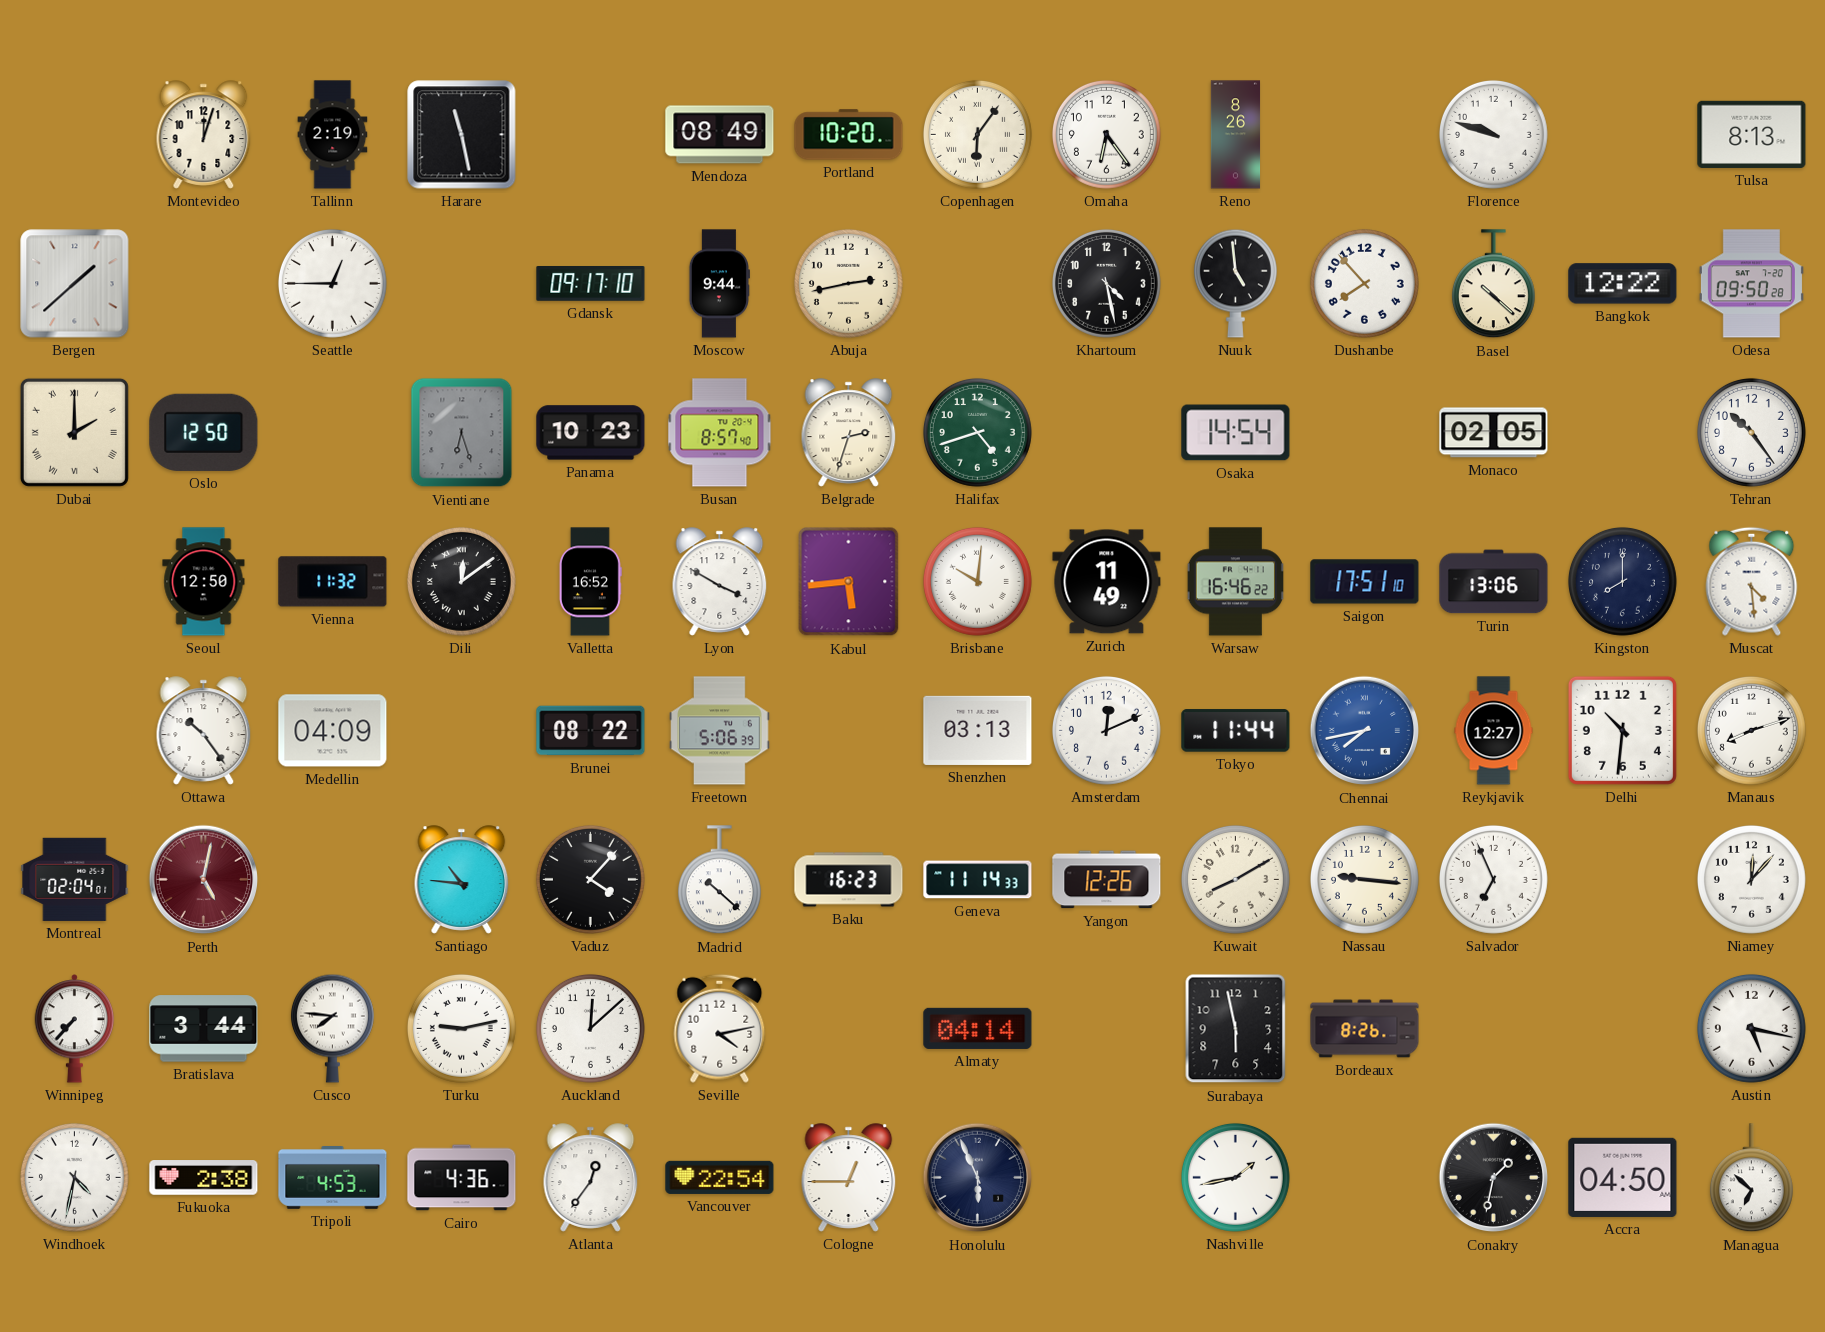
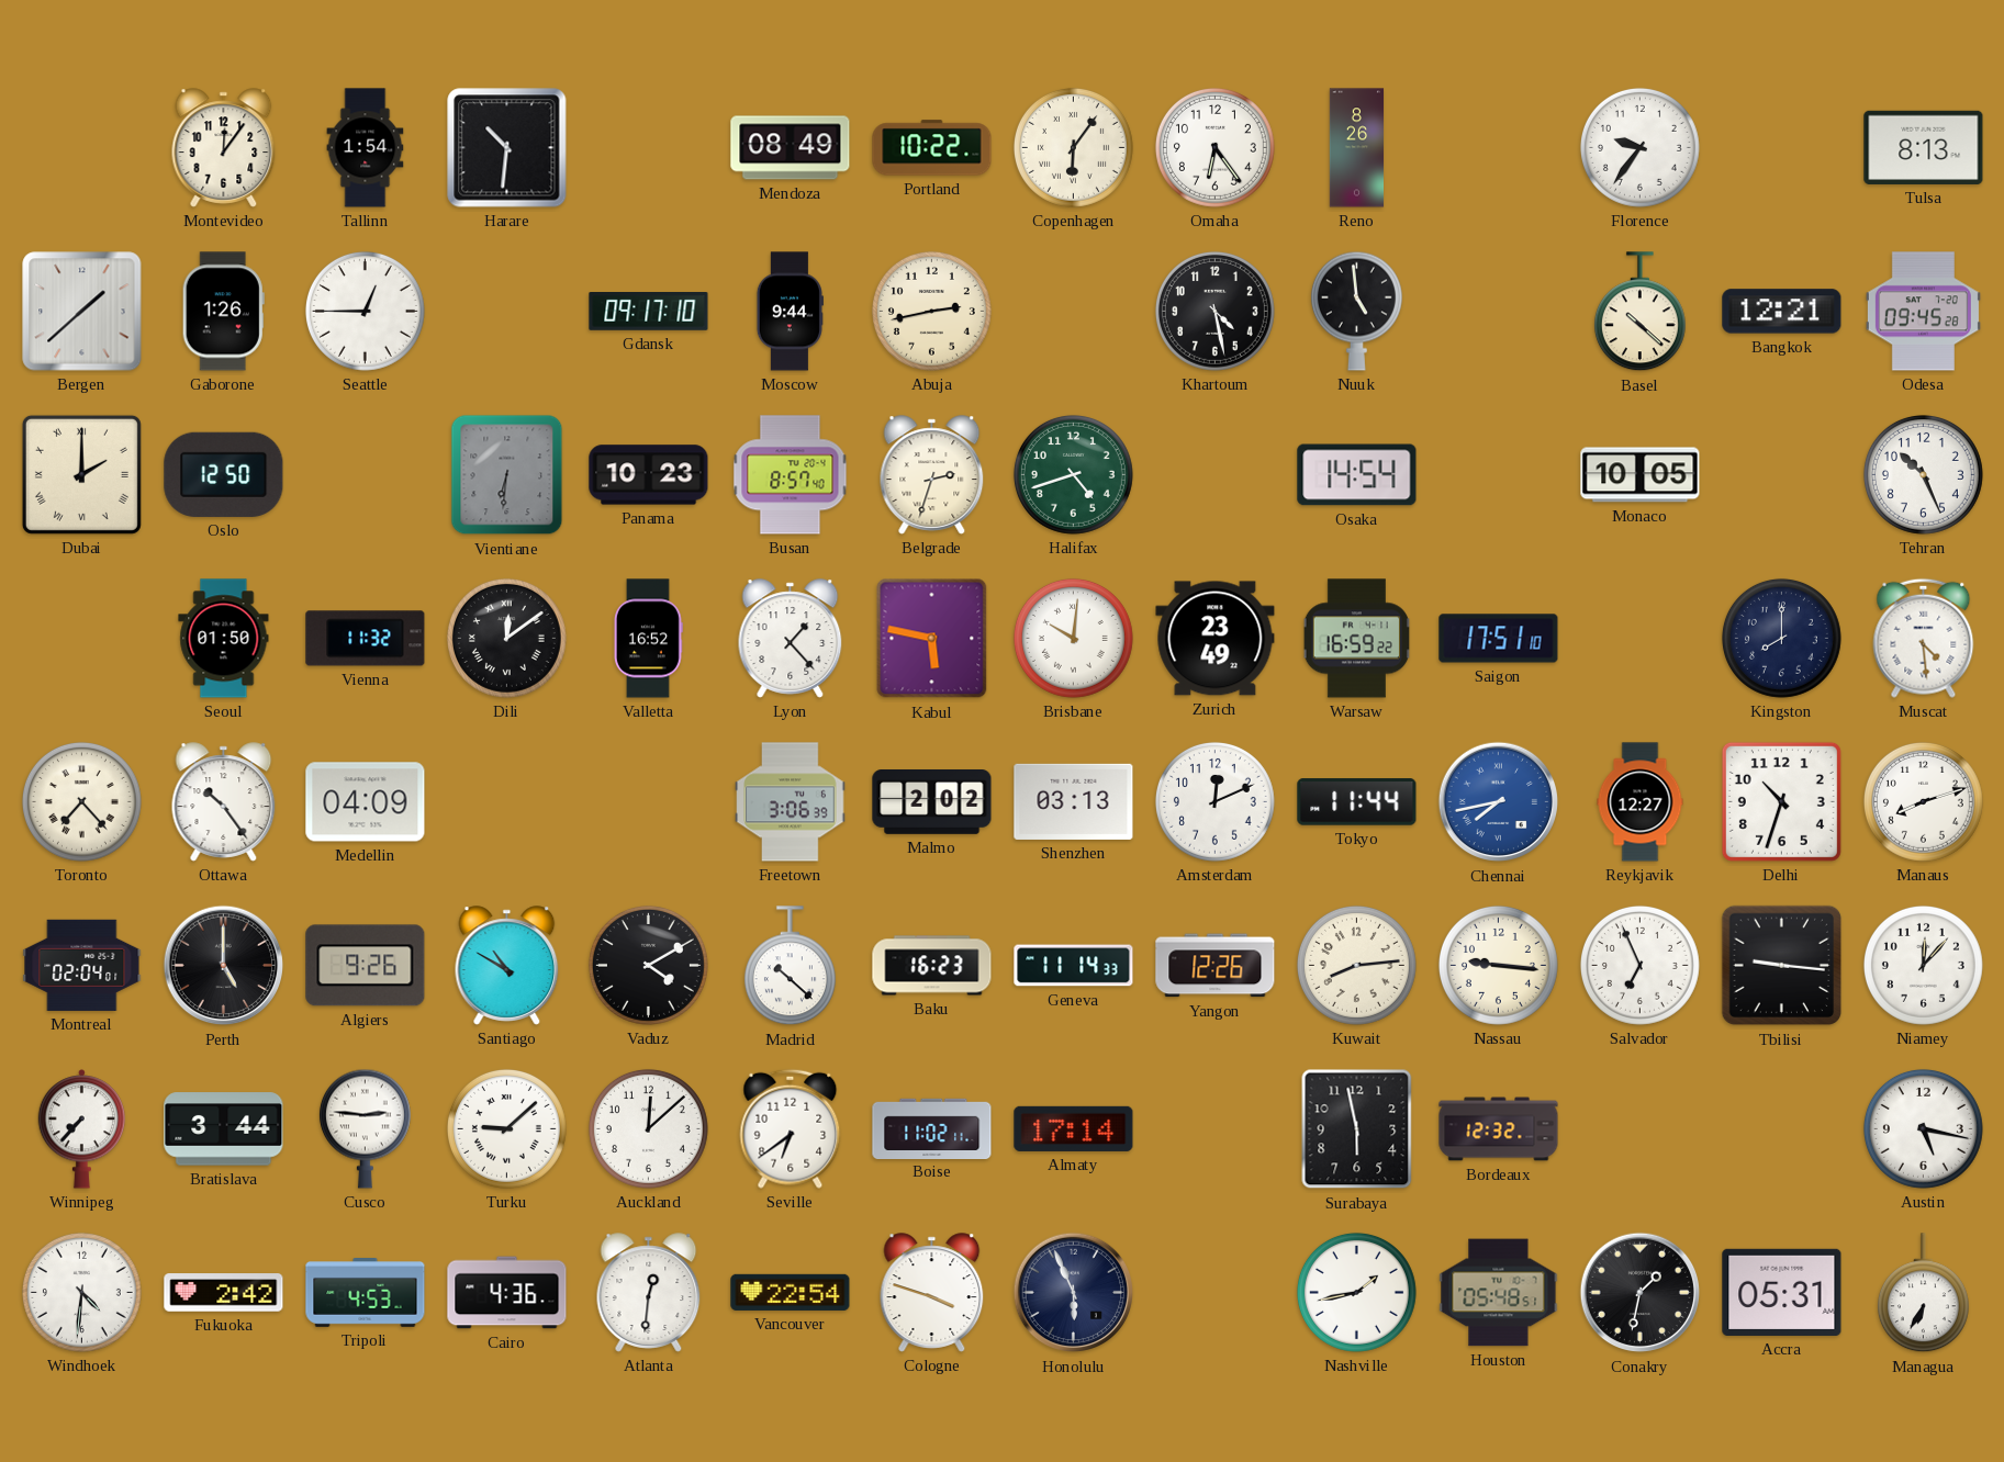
Montevideo: 12:03 -> 12:06 (224, 148)
Tallinn: 2:19 -> 1:54 (366, 148)
Harare: 11:28 -> 10:31 (507, 148)
Portland: 10:20 -> 10:22 (932, 148)
Florence: 9:48 -> 9:36 (1639, 147)
Gaborone: none -> 1:26 (223, 312)
Dushanbe: 7:53 -> none (1364, 283)
Bangkok: 12:22 -> 12:21 (1782, 312)
Odesa: 09:50 -> 09:45 (1923, 312)
Vientiane: 6:27 -> 6:31 (507, 475)
Monaco: 02:05 -> 10:05 (1641, 475)
Tehran: 10:24 -> 10:26 (1923, 474)
Seoul: 12:50 -> 01:50 (224, 639)
Lyon: 3:50 -> 1:23 (791, 639)
Kabul: 5:44 -> 5:47 (932, 639)
Zurich: 11:49 -> 23:49 (1216, 639)
Warsaw: 16:46 -> 16:59 (1356, 639)
Turin: 13:06 -> none (1494, 582)
Toronto: none -> 7:23 (81, 801)
Brunei: 08:22 -> none (591, 731)
Freetown: 5:06 -> 3:06 (791, 802)
Malmo: none -> 2:02 (932, 802)
Delhi: 10:31 -> 10:33 (1781, 801)
Perth: 5:02 -> 5:00 (224, 966)
Perth dial: burgundy -> black (224, 966)
Algiers: none -> 9:26 (366, 966)
Santiago: 10:46 -> 10:50 (507, 966)
Vaduz: 4:07 -> 4:10 (648, 965)
Kuwait: 8:10 -> 8:14 (1356, 965)
Tbilisi: none -> 9:16 (1782, 966)
Cusco: 7:46 -> 2:46 (365, 1128)
Turku: 9:13 -> 9:08 (506, 1128)
Seville: 4:13 -> 6:39 (791, 1128)
Boise: none -> 11:02 (932, 1128)
Almaty: 04:14 -> 17:14 (1074, 1128)
Bordeaux: 8:26 -> 12:32 (1499, 1129)
Windhoek: 4:32 -> 4:31 (81, 1292)
Fukuoka: 2:38 -> 2:42 (224, 1293)
Atlanta: 12:36 -> 12:31 (649, 1293)
Cologne: 12:45 -> 3:48 (932, 1293)
Houston: none -> 05:48 (1499, 1293)
Accra: 04:50 -> 05:31 (1782, 1292)
Managua: 6:52 -> 6:35 (1923, 1293)
